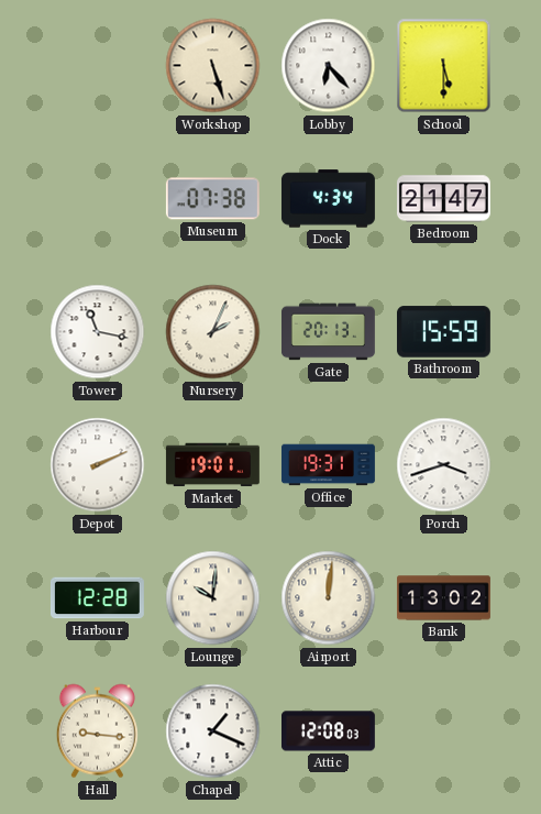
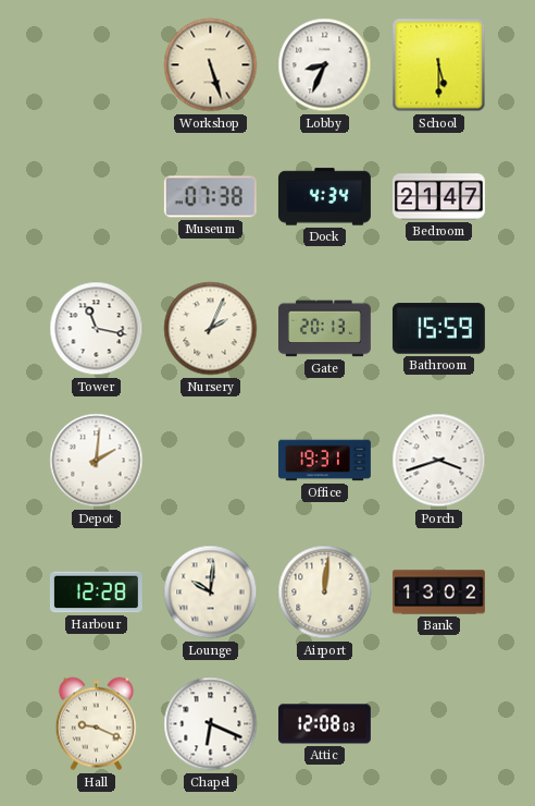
Lobby: 6:23 -> 8:34 (325, 65)
Depot: 2:11 -> 2:01 (97, 461)
Market: 19:01 -> none (212, 465)
Hall: 9:16 -> 9:19 (96, 724)
Chapel: 1:19 -> 6:19 (211, 724)
